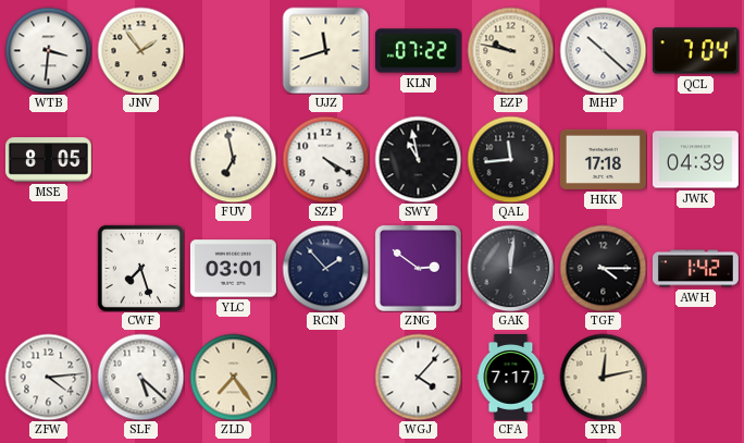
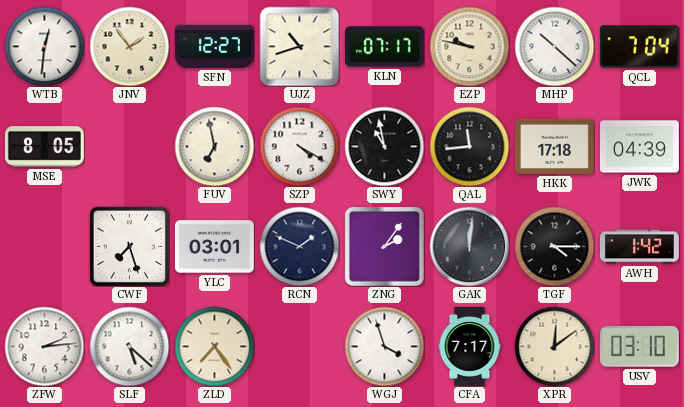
WTB: 3:31 -> 12:31 (44, 46)
SFN: none -> 12:27 (214, 46)
UJZ: 11:42 -> 10:42 (299, 46)
KLN: 07:22 -> 07:17 (384, 47)
RCN: 1:53 -> 1:49 (299, 246)
ZNG: 2:51 -> 2:06 (384, 246)
ZFW: 4:14 -> 2:14 (44, 346)
WGJ: 4:07 -> 3:57 (384, 346)
XPR: 12:13 -> 12:09 (554, 346)
USV: none -> 03:10 (639, 347)
